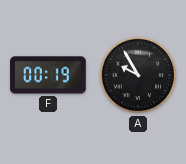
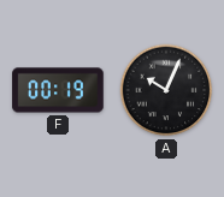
A: 9:55 -> 10:04 (166, 90)
